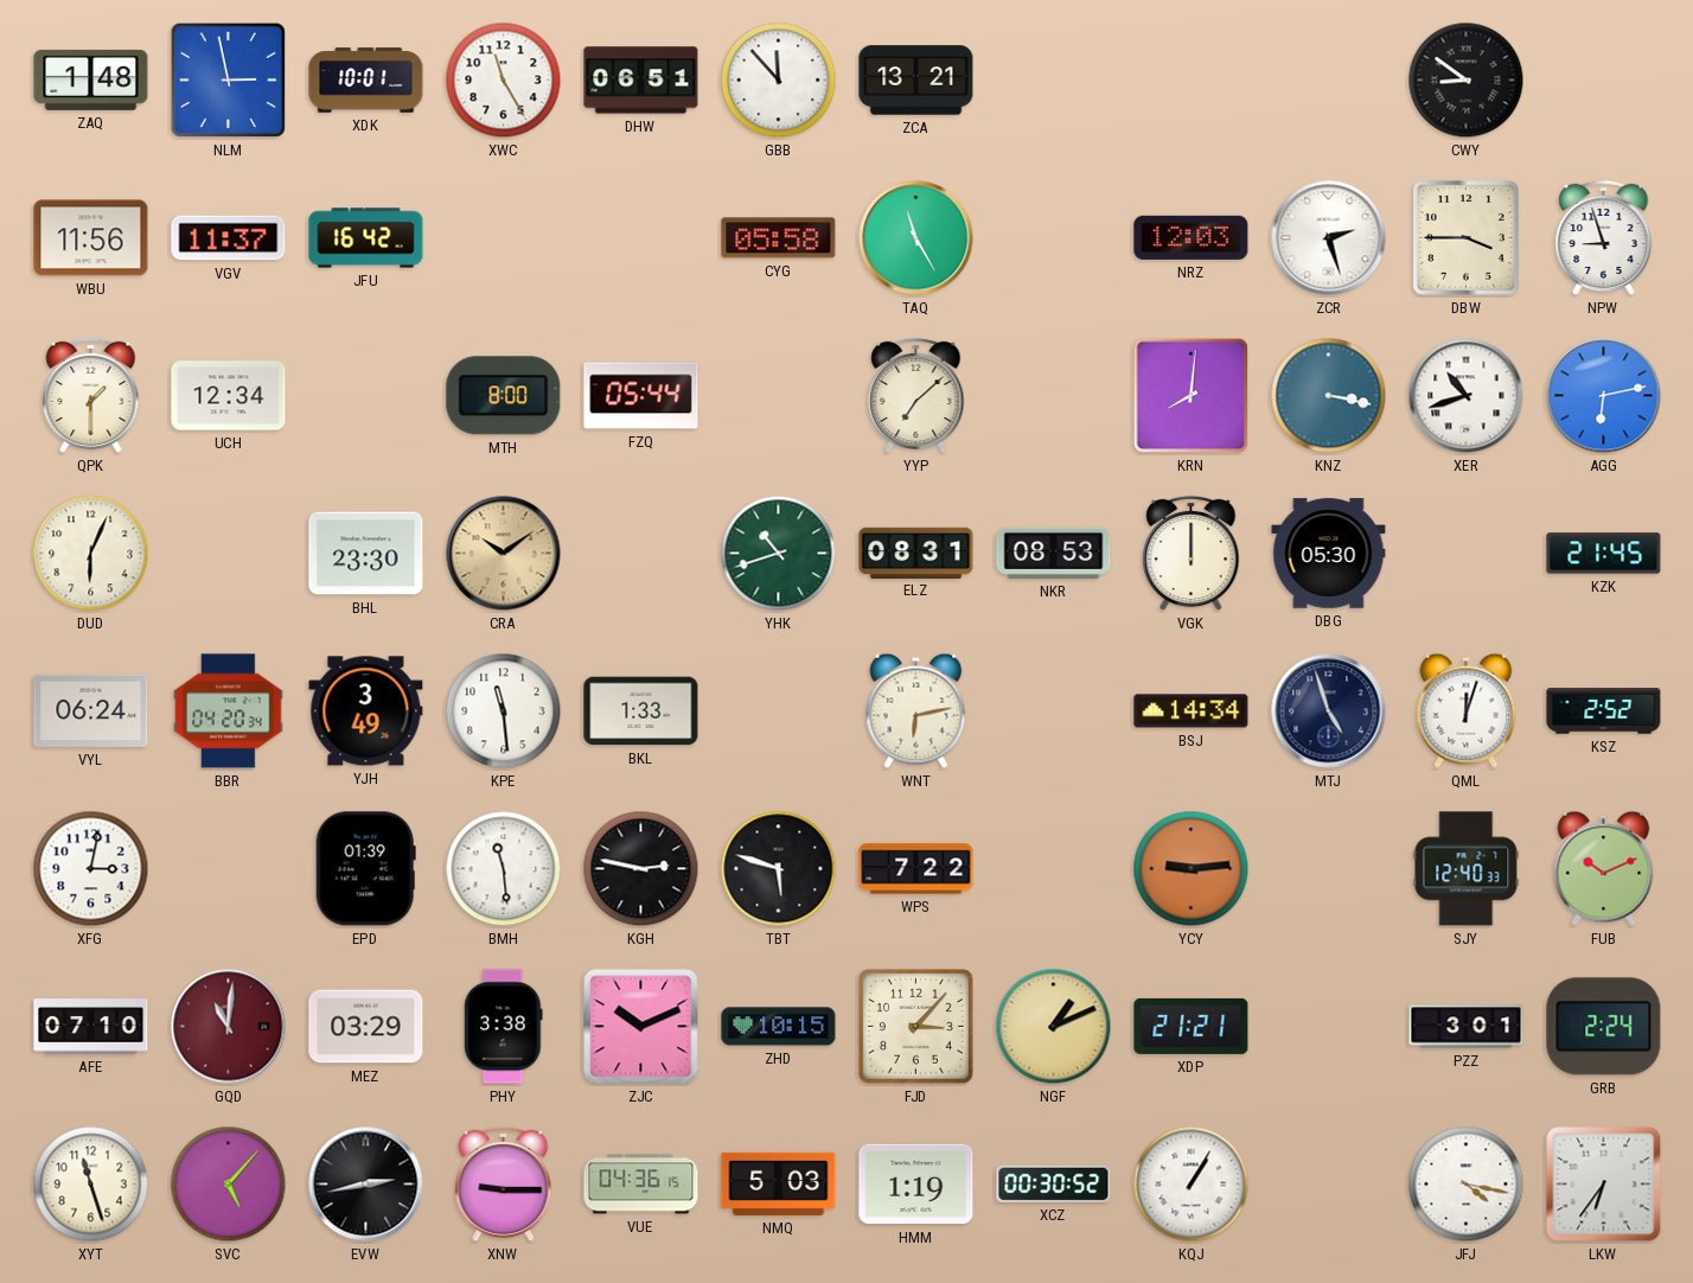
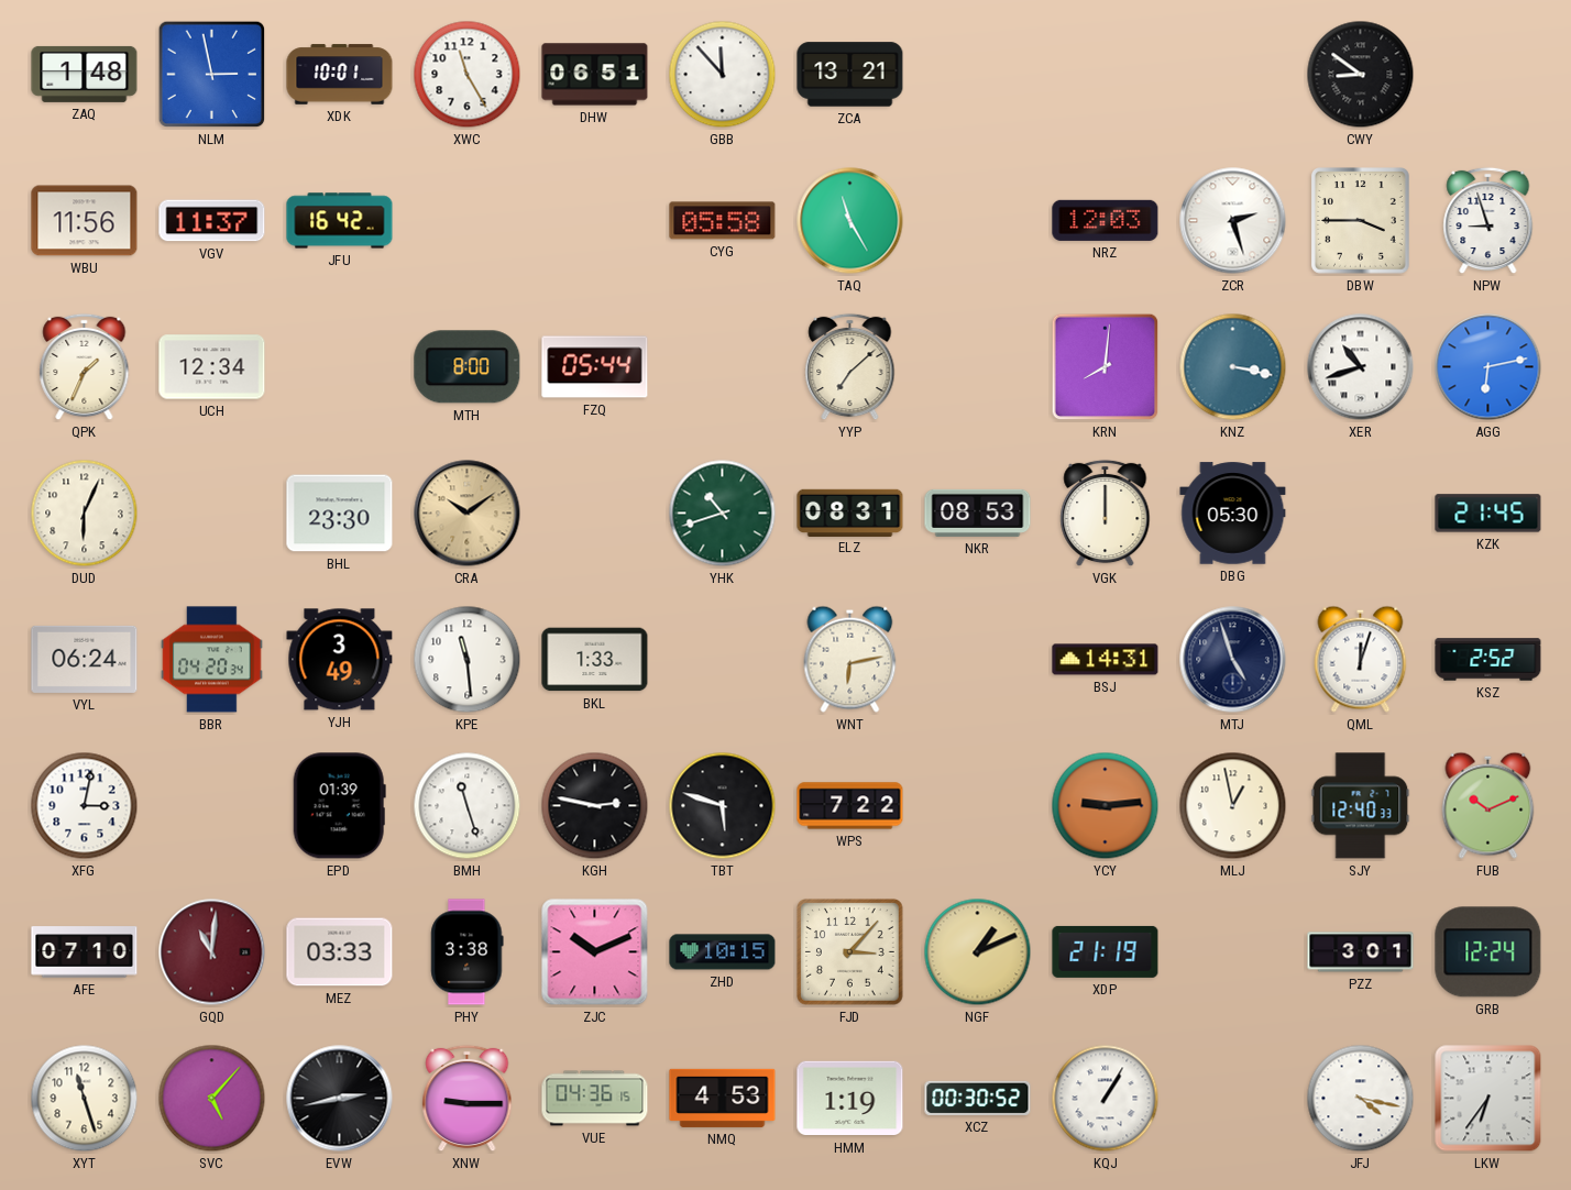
QPK: 1:30 -> 1:34 (85, 367)
BSJ: 14:34 -> 14:31 (1106, 660)
BMH: 11:29 -> 11:27 (468, 806)
MLJ: none -> 12:58 (1233, 806)
MEZ: 03:29 -> 03:33 (340, 952)
XDP: 21:21 -> 21:19 (1106, 951)
GRB: 2:24 -> 12:24 (1488, 952)
NMQ: 5:03 -> 4:53 (723, 1098)
